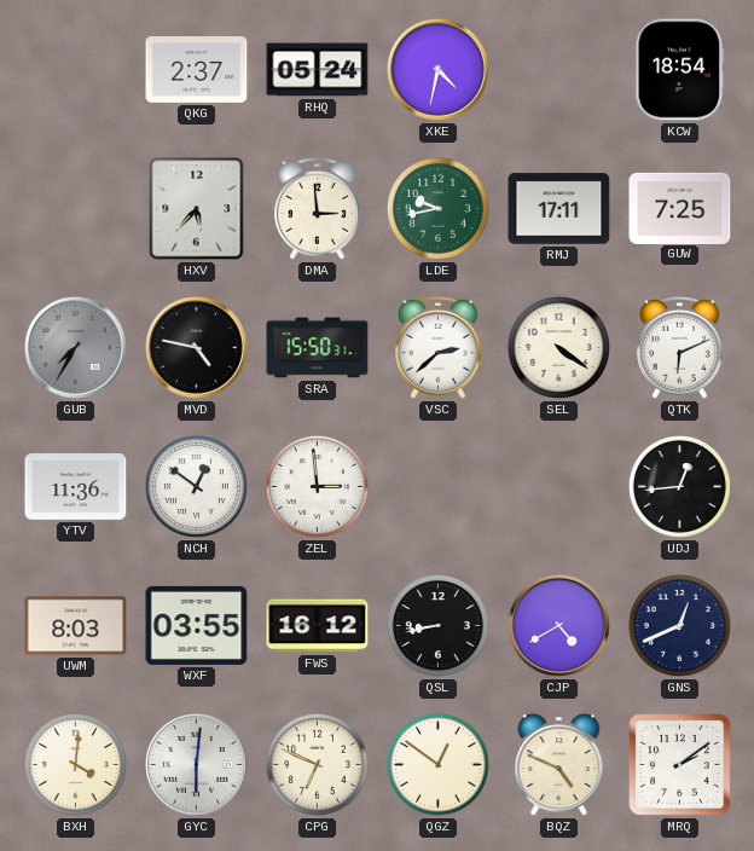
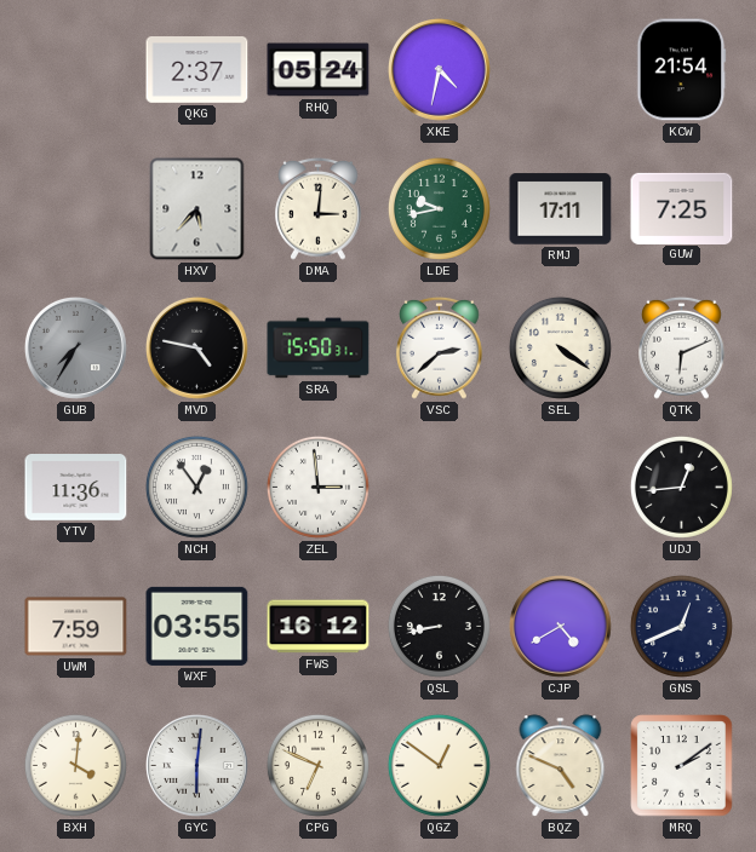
KCW: 18:54 -> 21:54 (682, 70)
DMA: 2:59 -> 3:01 (319, 208)
NCH: 12:51 -> 12:54 (196, 487)
UWM: 8:03 -> 7:59 (76, 627)
